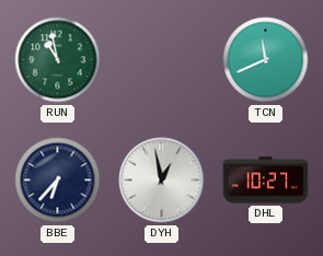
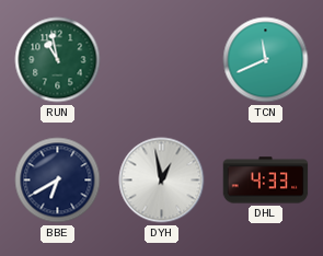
BBE: 6:37 -> 6:40 (58, 181)
DHL: 10:27 -> 4:33 (266, 181)
